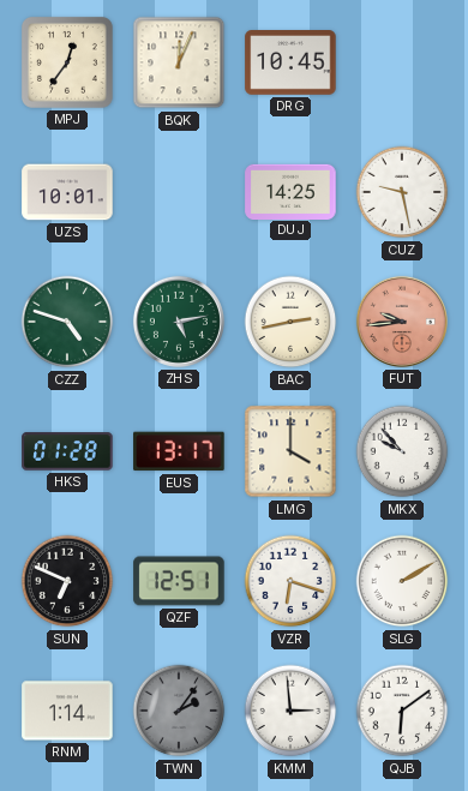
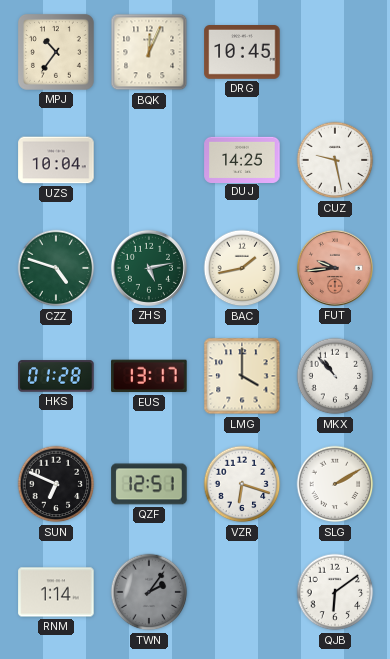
MPJ: 12:36 -> 10:36 (56, 52)
UZS: 10:01 -> 10:04 (56, 160)
BAC: 2:43 -> 1:43 (242, 268)
MKX: 9:53 -> 10:53 (335, 376)
KMM: 2:59 -> none (290, 711)
